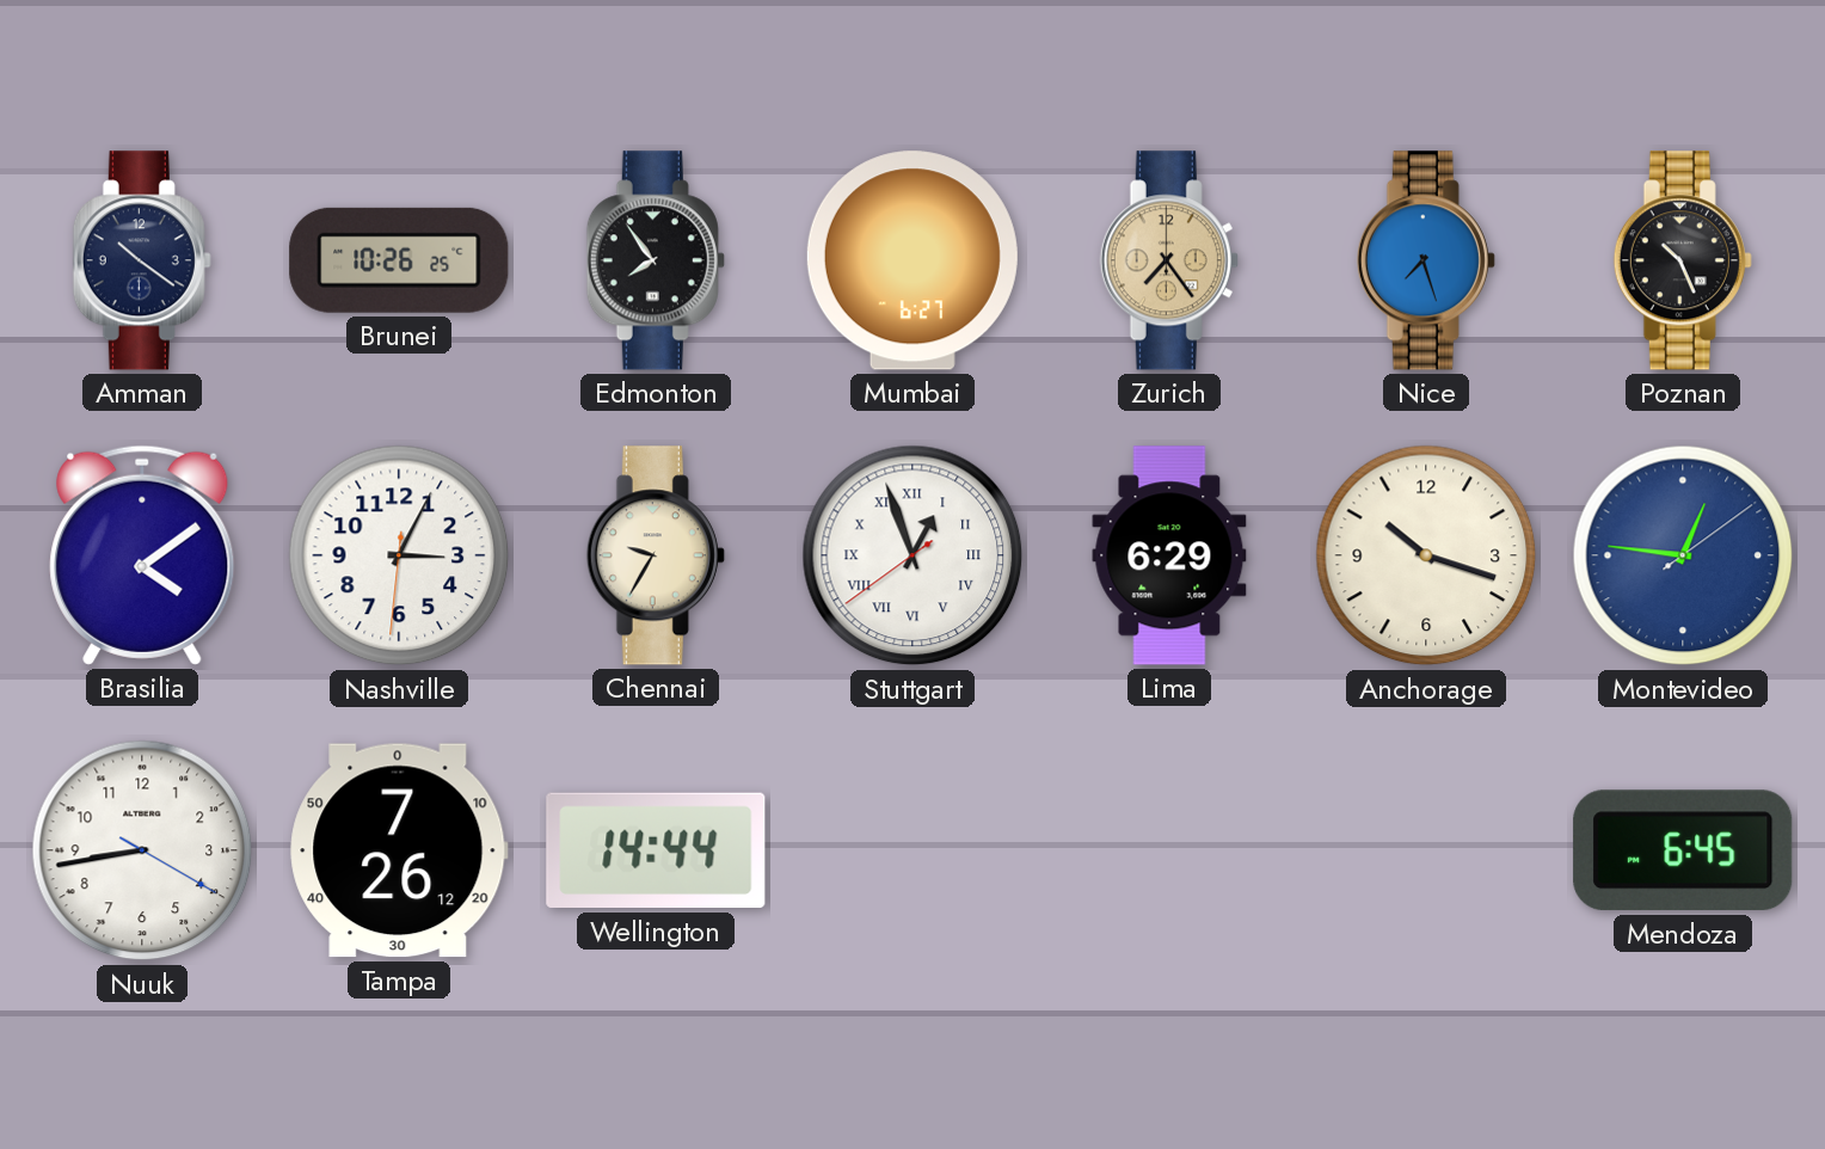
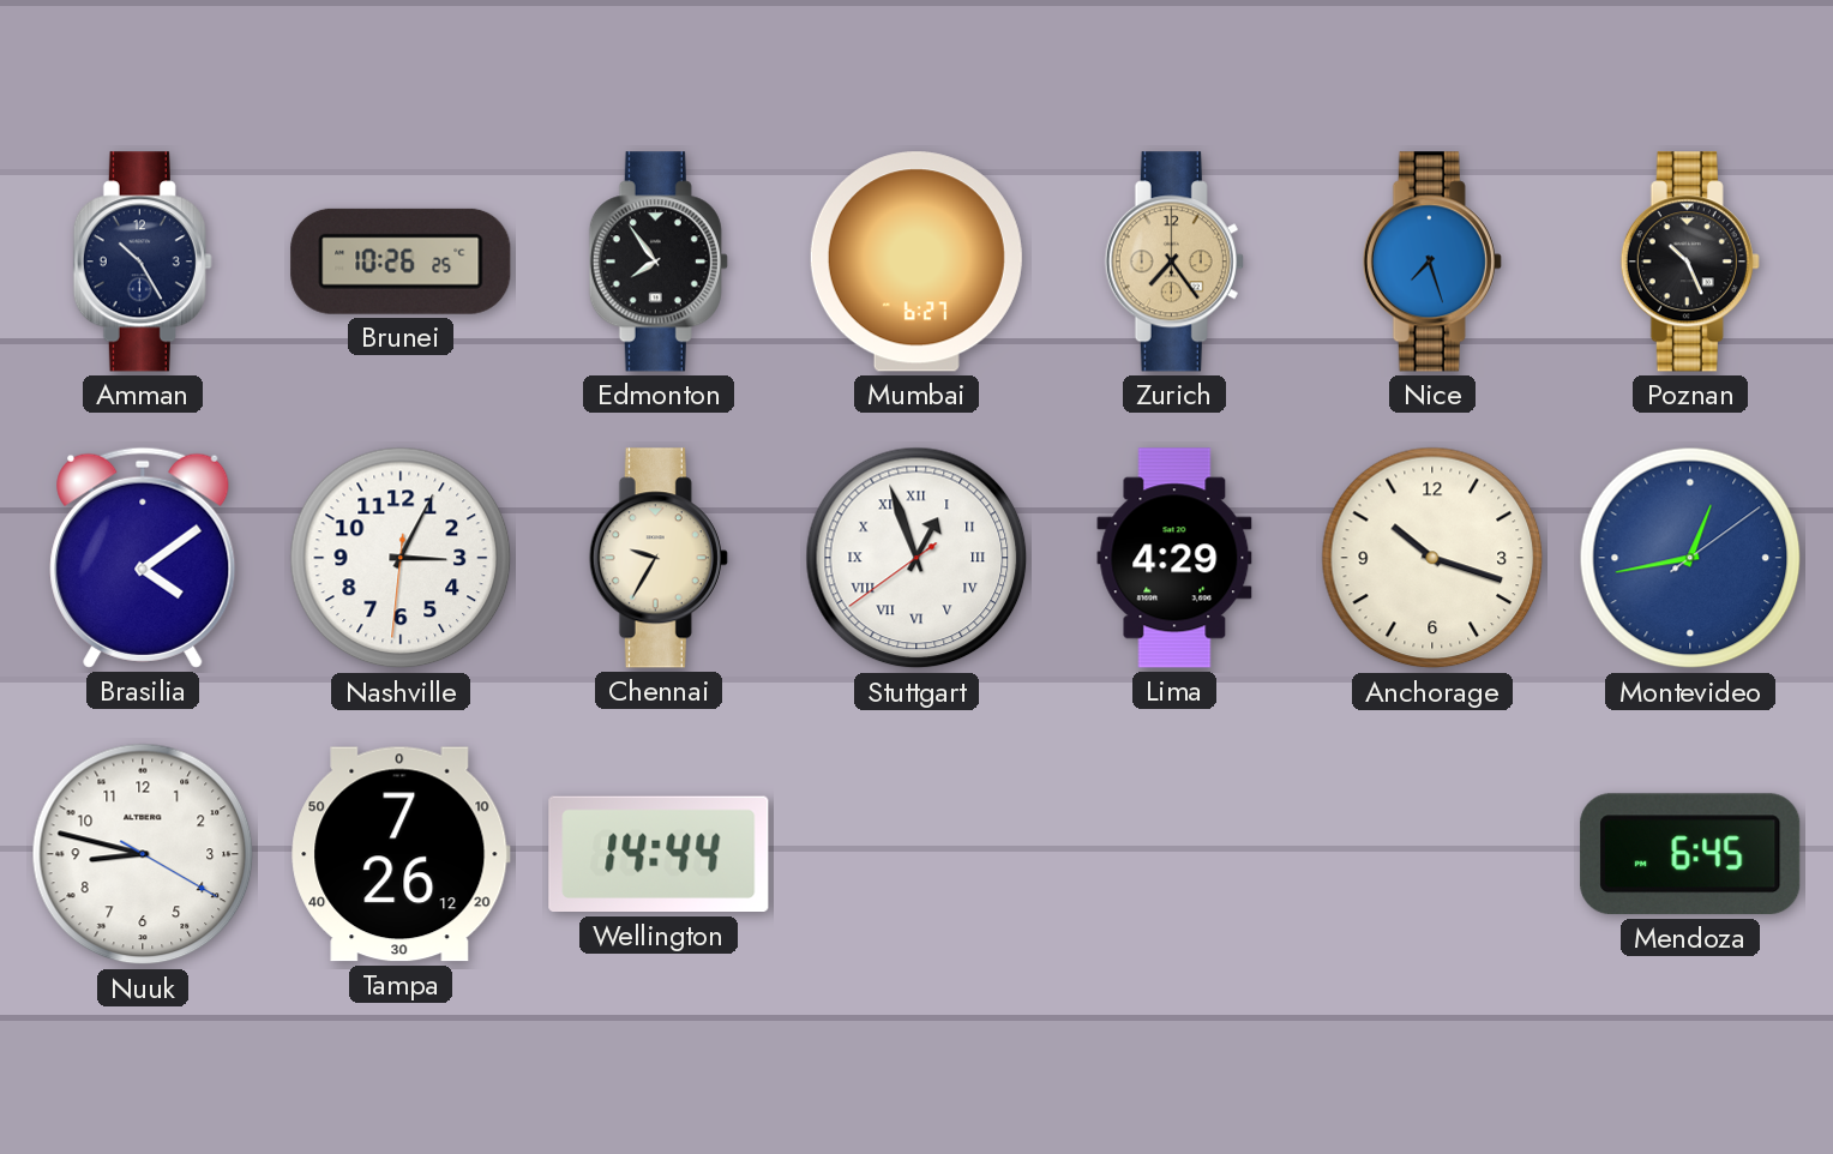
Amman: 10:21 -> 10:25 (143, 262)
Lima: 6:29 -> 4:29 (1174, 558)
Montevideo: 12:46 -> 12:43 (1690, 558)
Nuuk: 8:43 -> 8:47 (143, 854)
